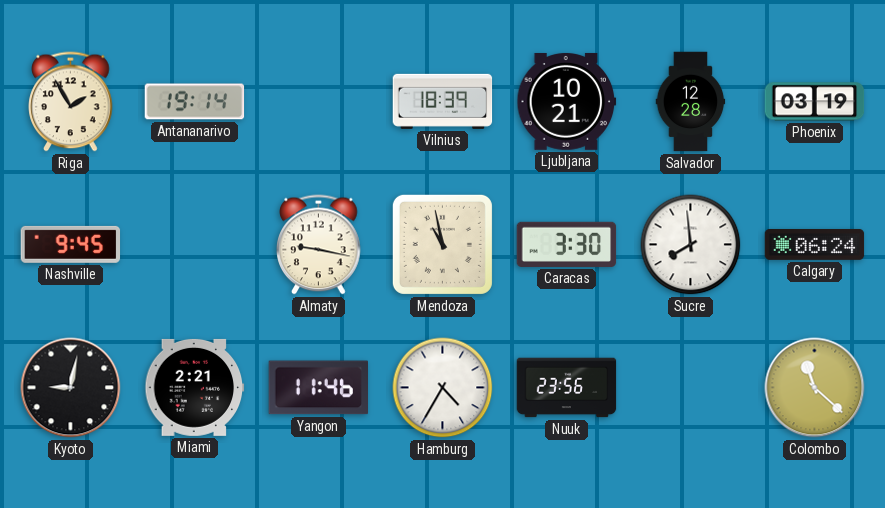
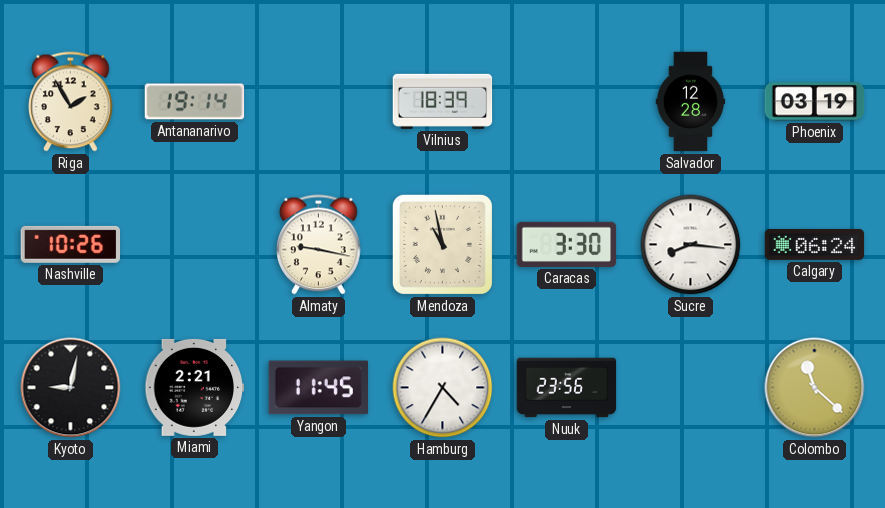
Ljubljana: 10:21 -> none (567, 101)
Nashville: 9:45 -> 10:26 (71, 244)
Sucre: 7:59 -> 8:16 (691, 245)
Yangon: 11:46 -> 11:45 (318, 388)
